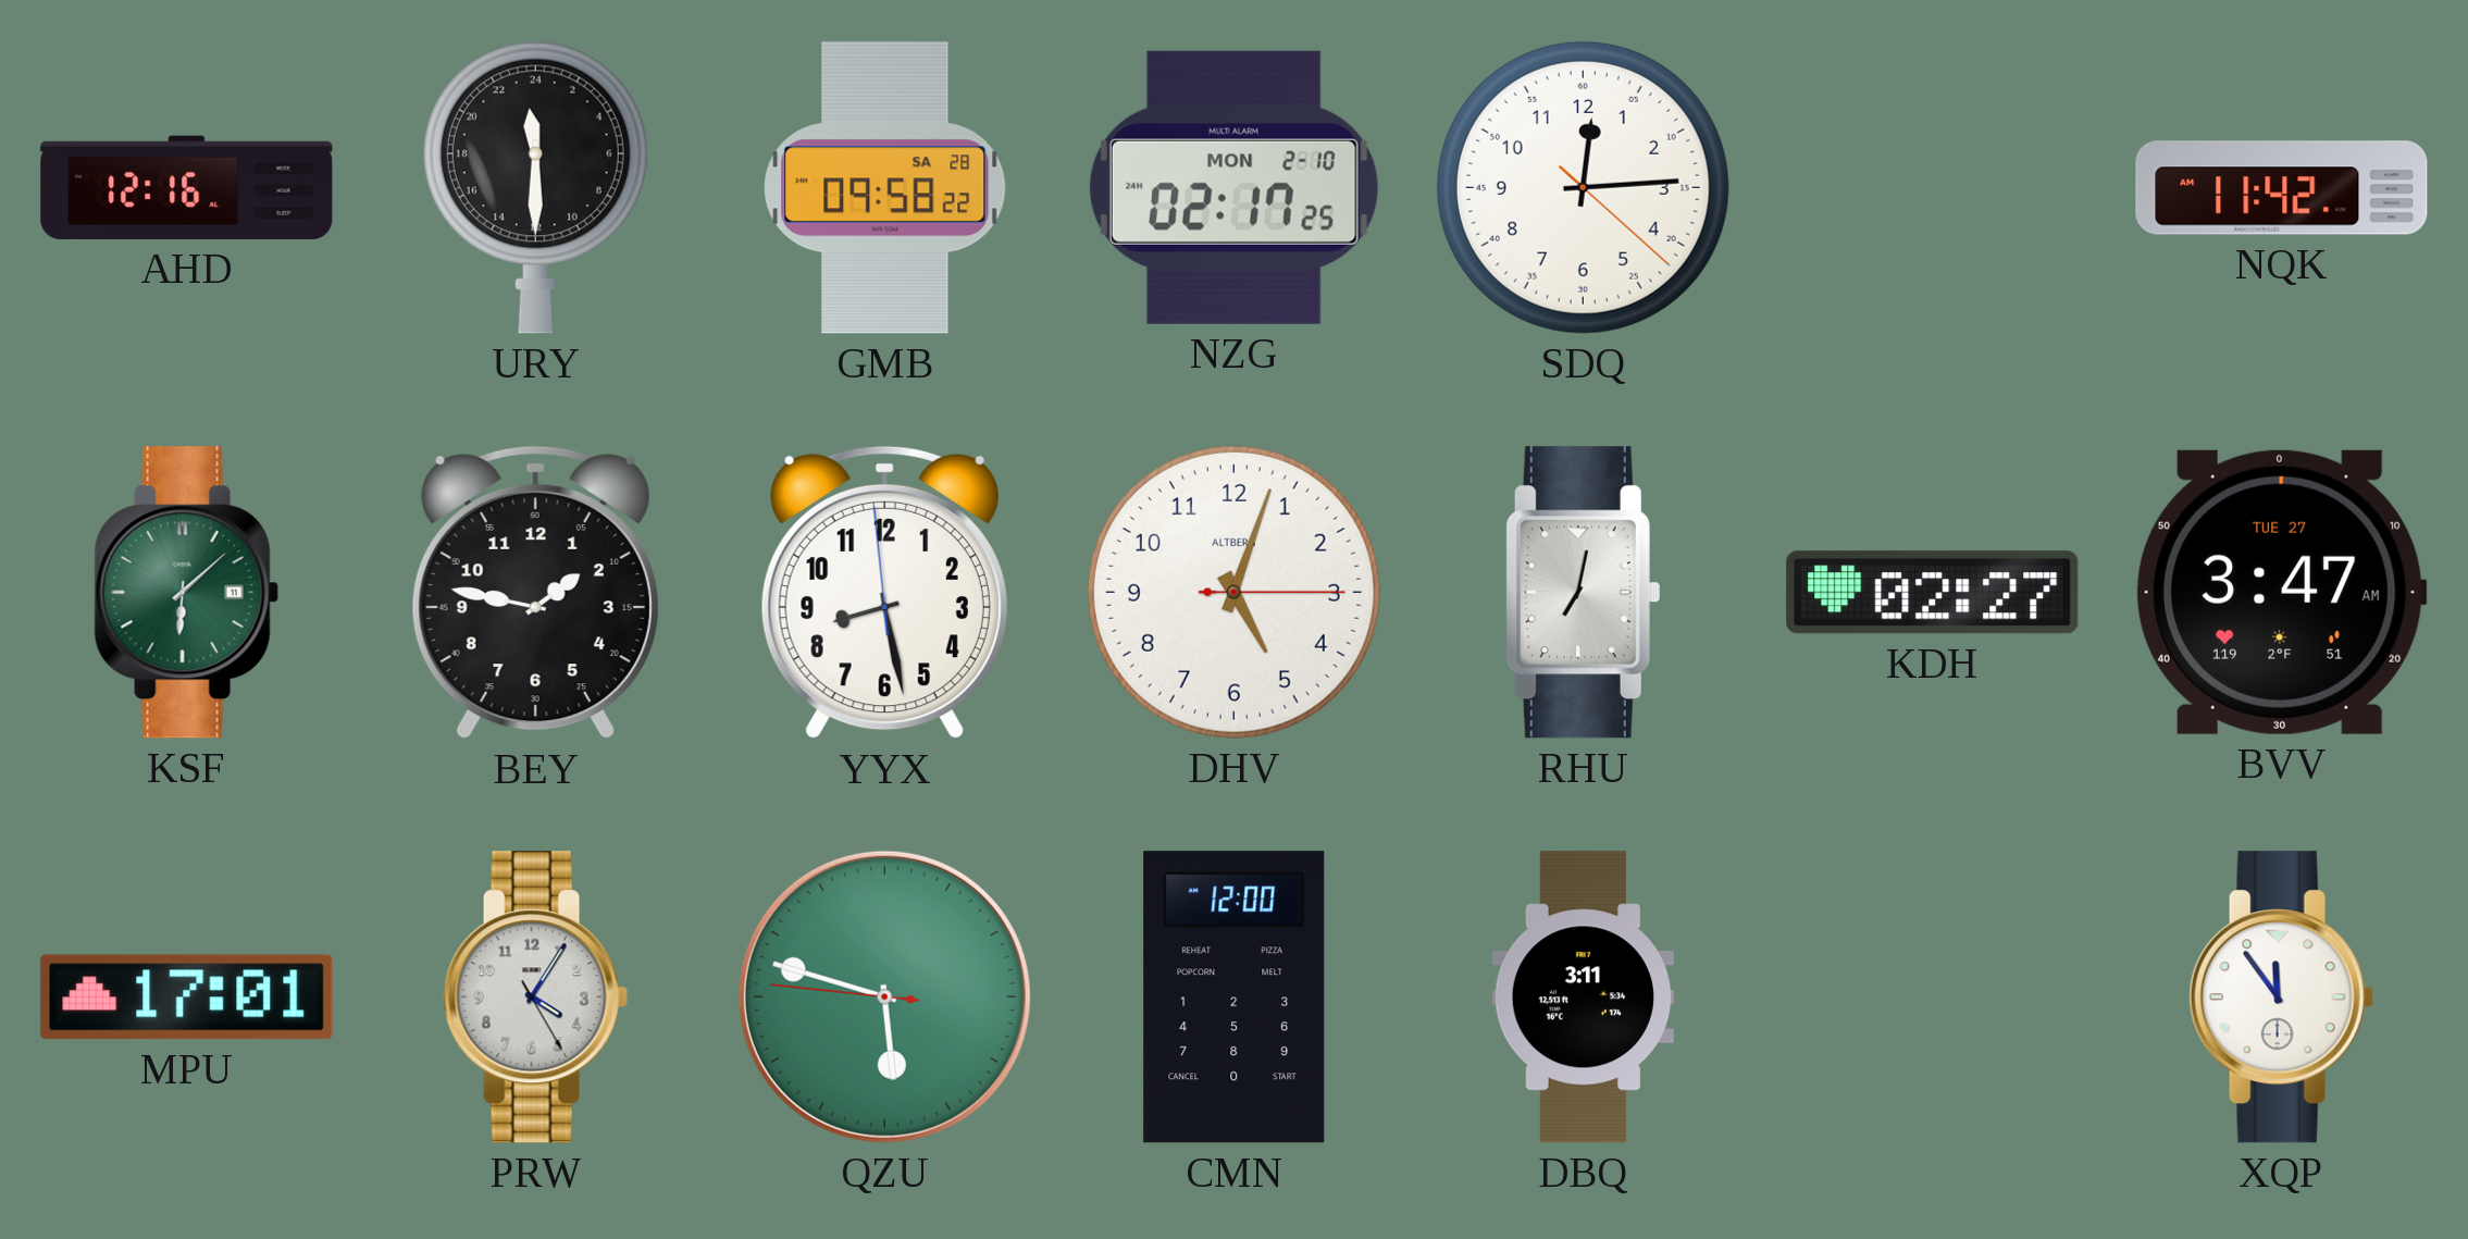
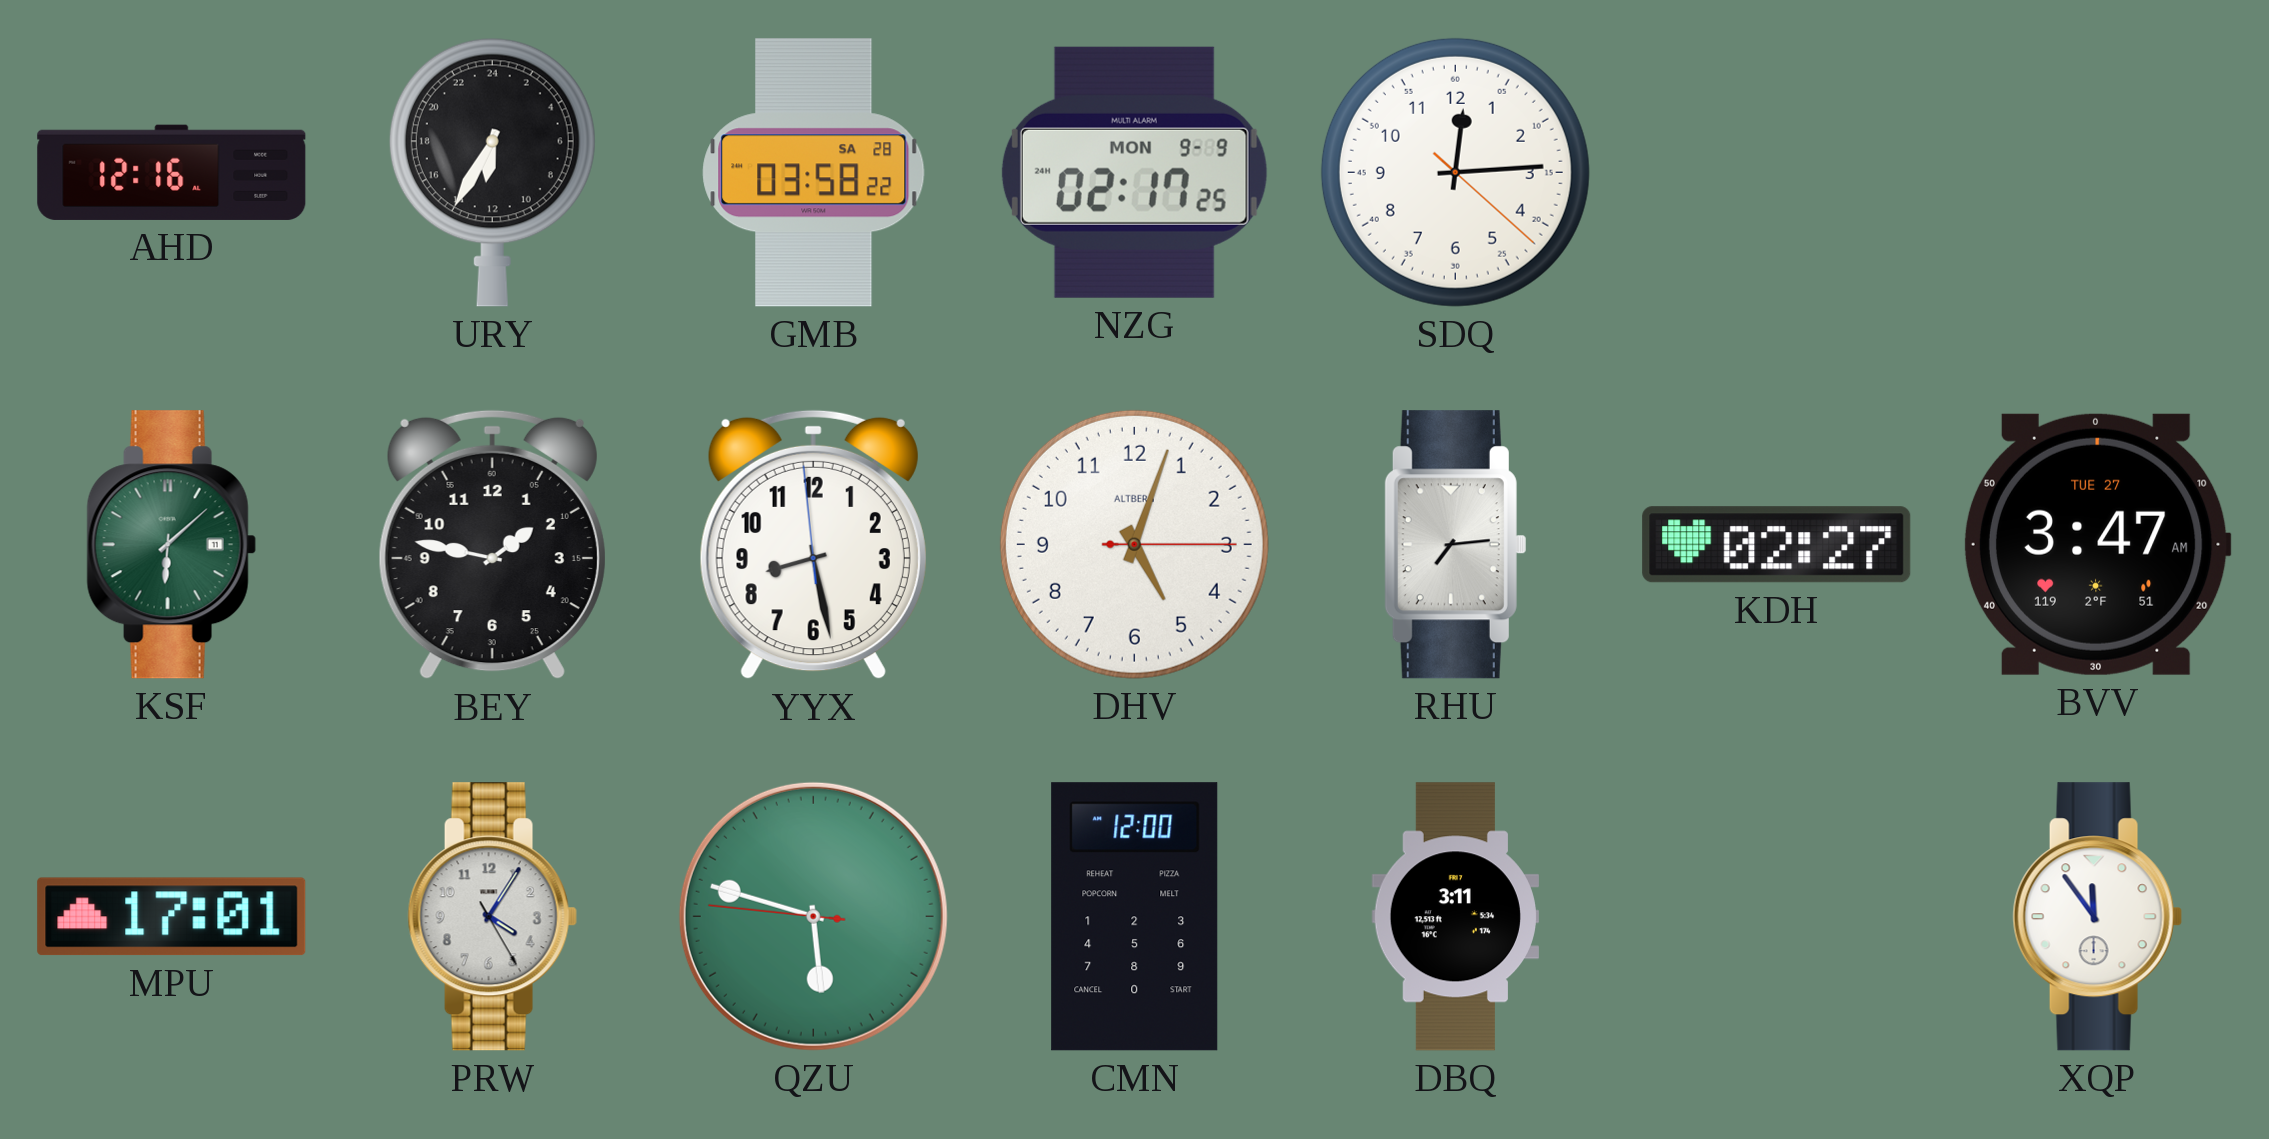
URY: 23:30 -> 12:35 (492, 172)
GMB: 09:58 -> 03:58 (814, 173)
NZG date: MON 2-10 -> MON 9-9 (1134, 172)
NQK: 11:42 -> none (2282, 188)
RHU: 7:02 -> 7:14 (1455, 545)
